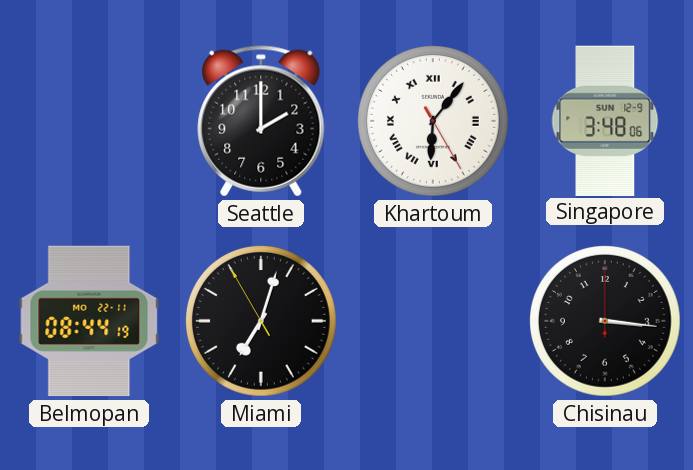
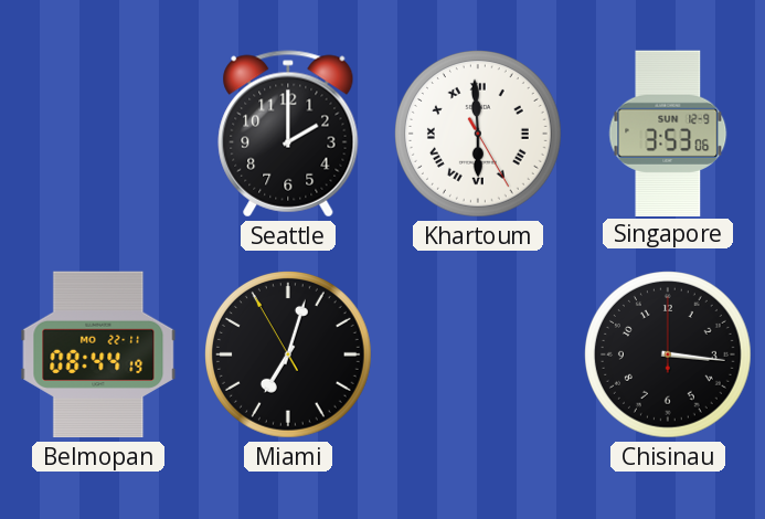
Khartoum: 6:06 -> 5:59 (479, 135)
Singapore: 3:48 -> 3:53 (668, 133)
